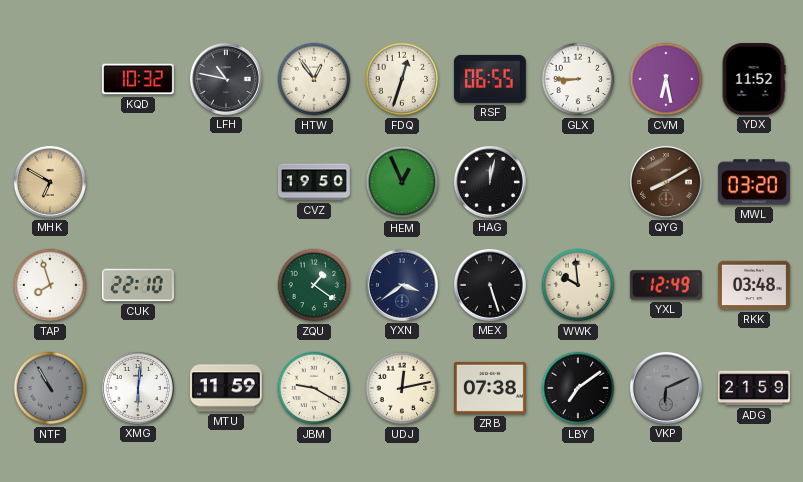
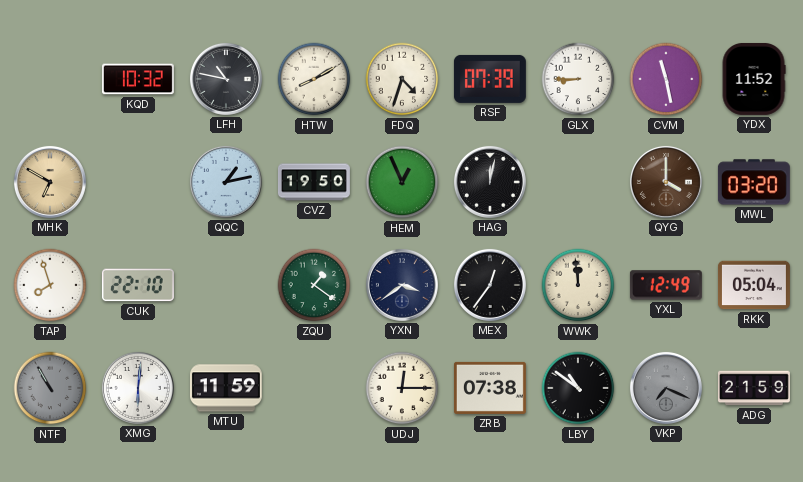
HTW: 12:54 -> 8:10 (314, 79)
FDQ: 12:33 -> 4:33 (402, 79)
RSF: 06:55 -> 07:39 (490, 79)
CVM: 6:28 -> 11:28 (666, 79)
QQC: none -> 1:13 (226, 182)
QYG: 8:10 -> 4:00 (666, 182)
MEX: 5:27 -> 12:36 (490, 285)
WWK: 9:59 -> 11:59 (578, 285)
RKK: 03:48 -> 05:04 (754, 285)
JBM: 9:20 -> none (314, 388)
UDJ: 12:13 -> 12:15 (402, 388)
LBY: 7:09 -> 10:51 (578, 388)
VKP: 6:11 -> 7:19 (666, 388)
